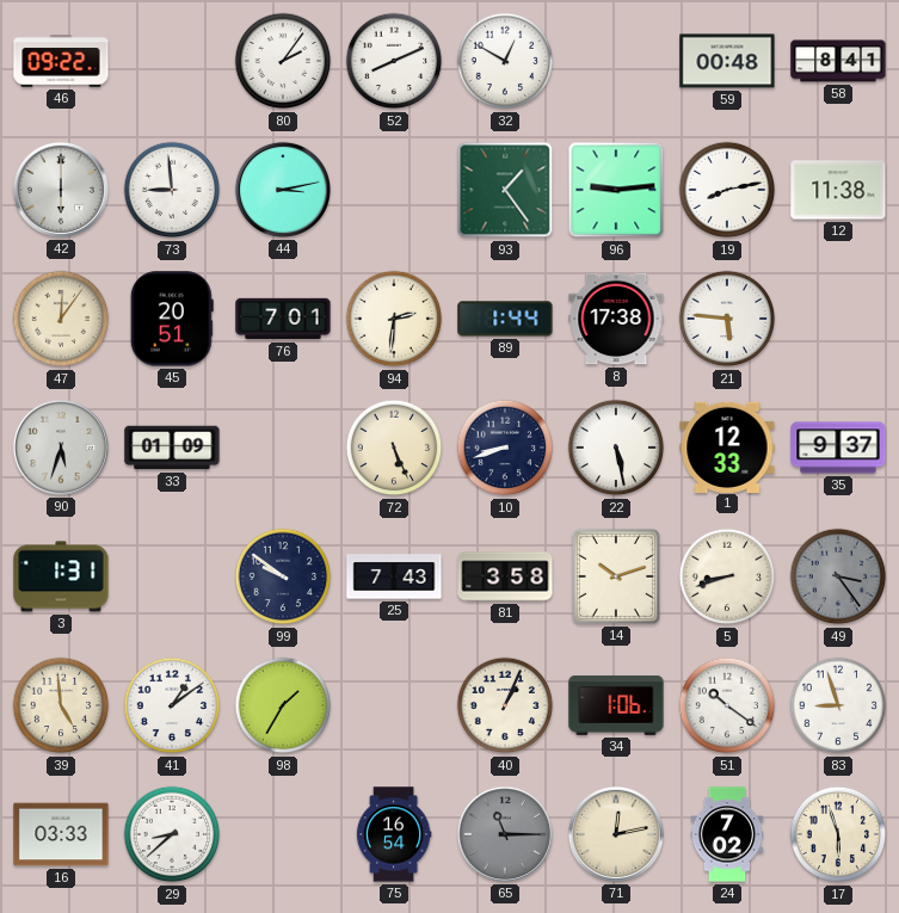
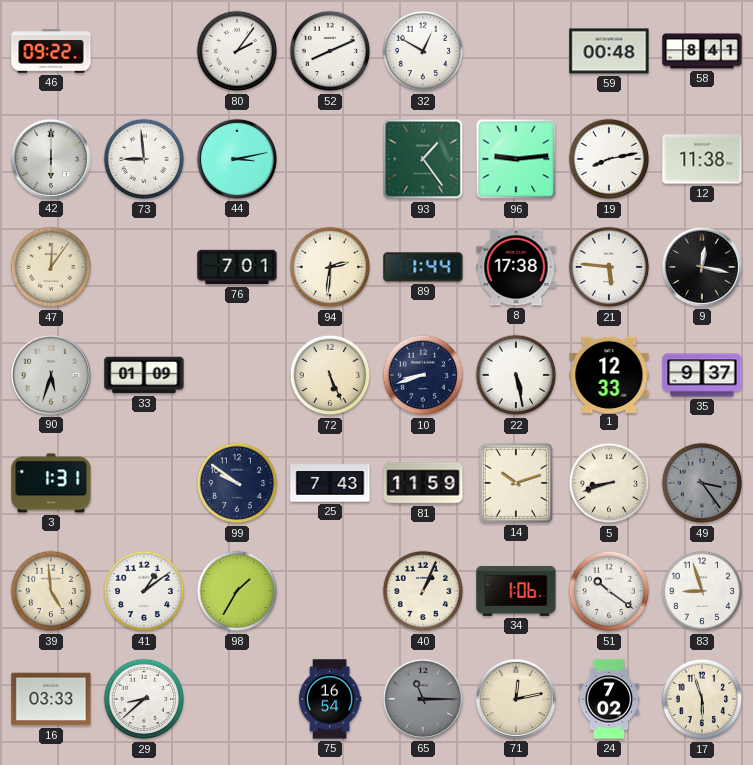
45: 20:51 -> none (172, 319)
9: none -> 12:17 (702, 267)
81: 3:58 -> 11:59 (423, 483)
